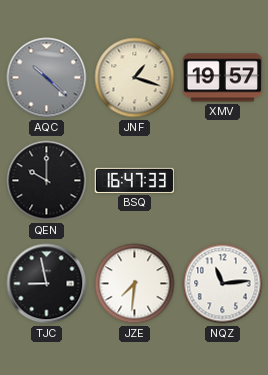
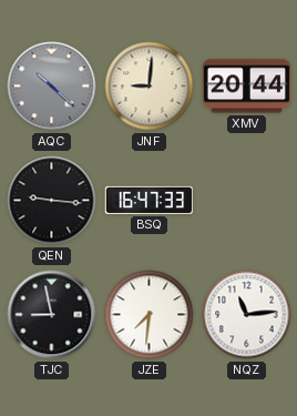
JNF: 1:18 -> 9:01 (150, 87)
XMV: 19:57 -> 20:44 (247, 87)
QEN: 10:00 -> 9:16 (52, 201)
